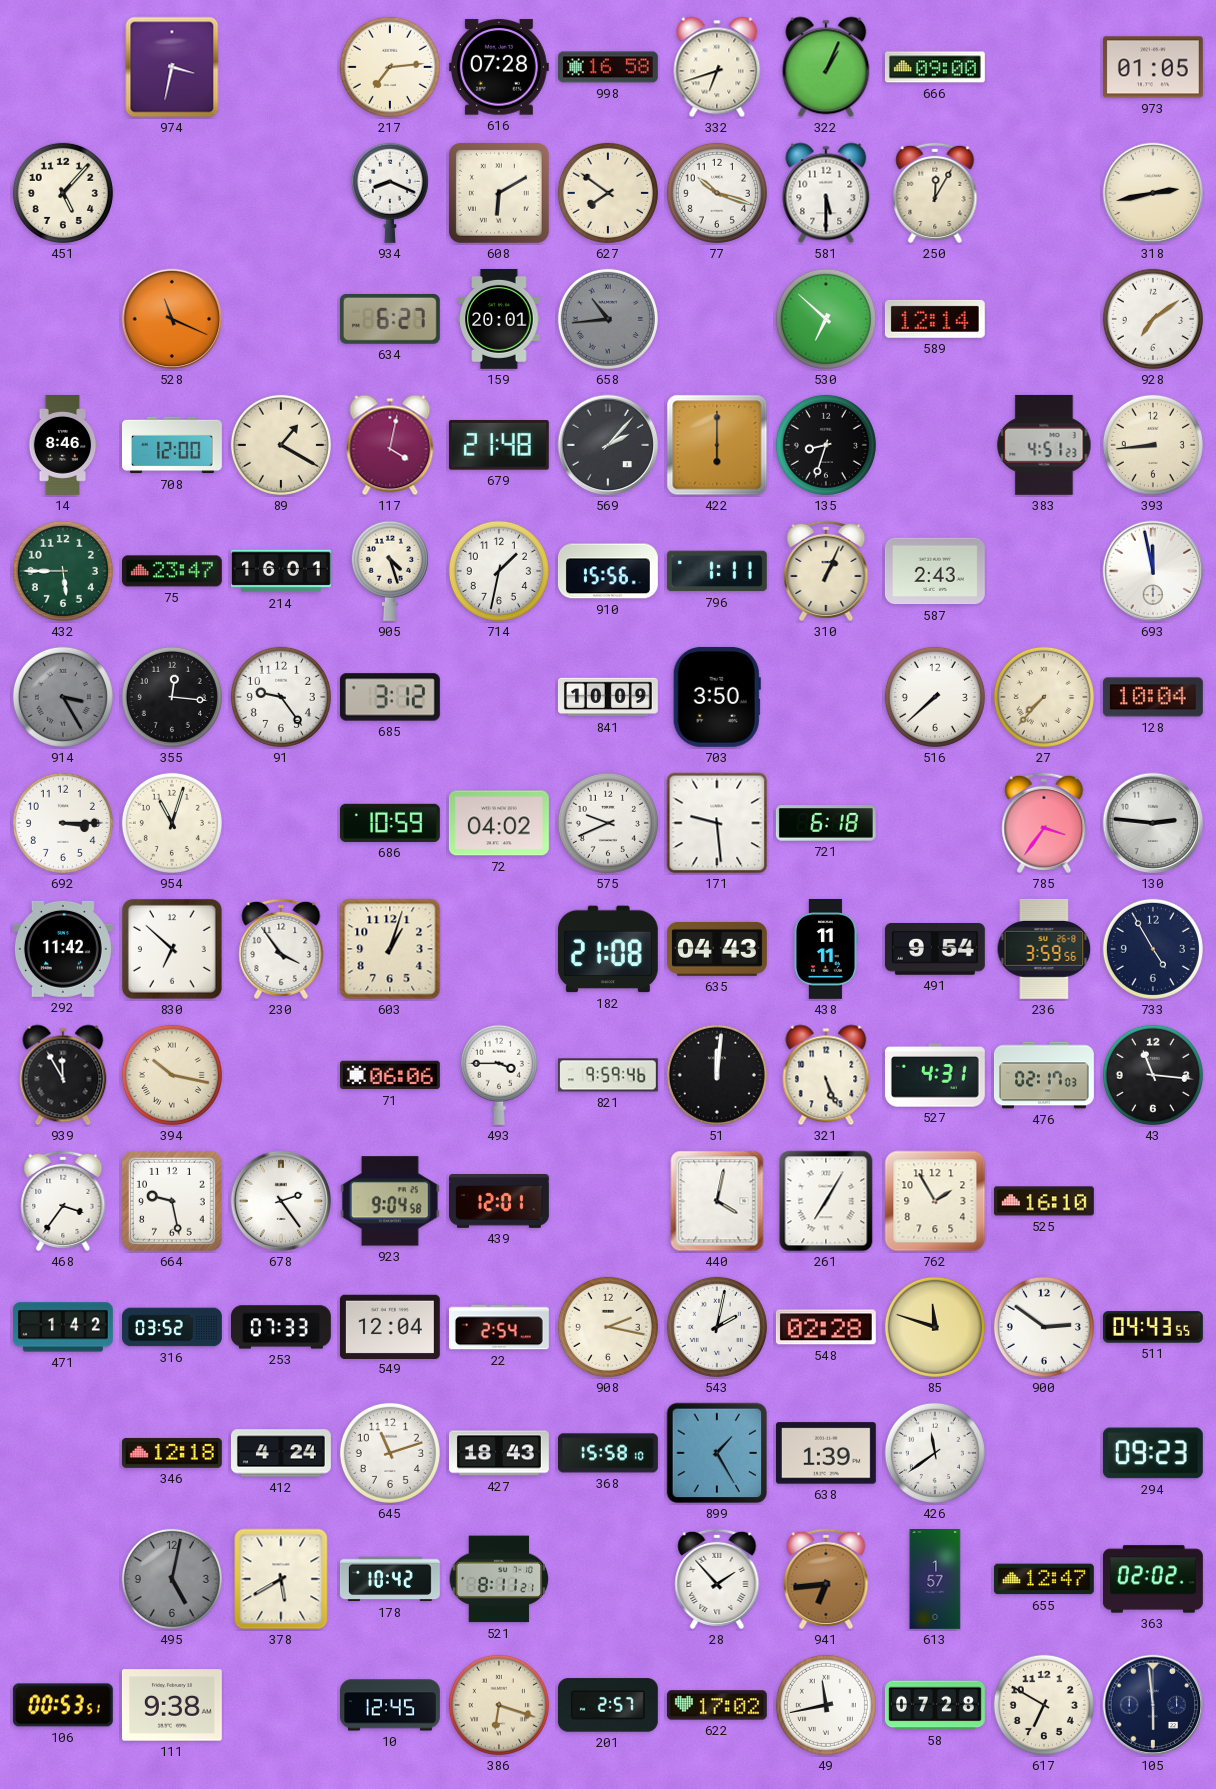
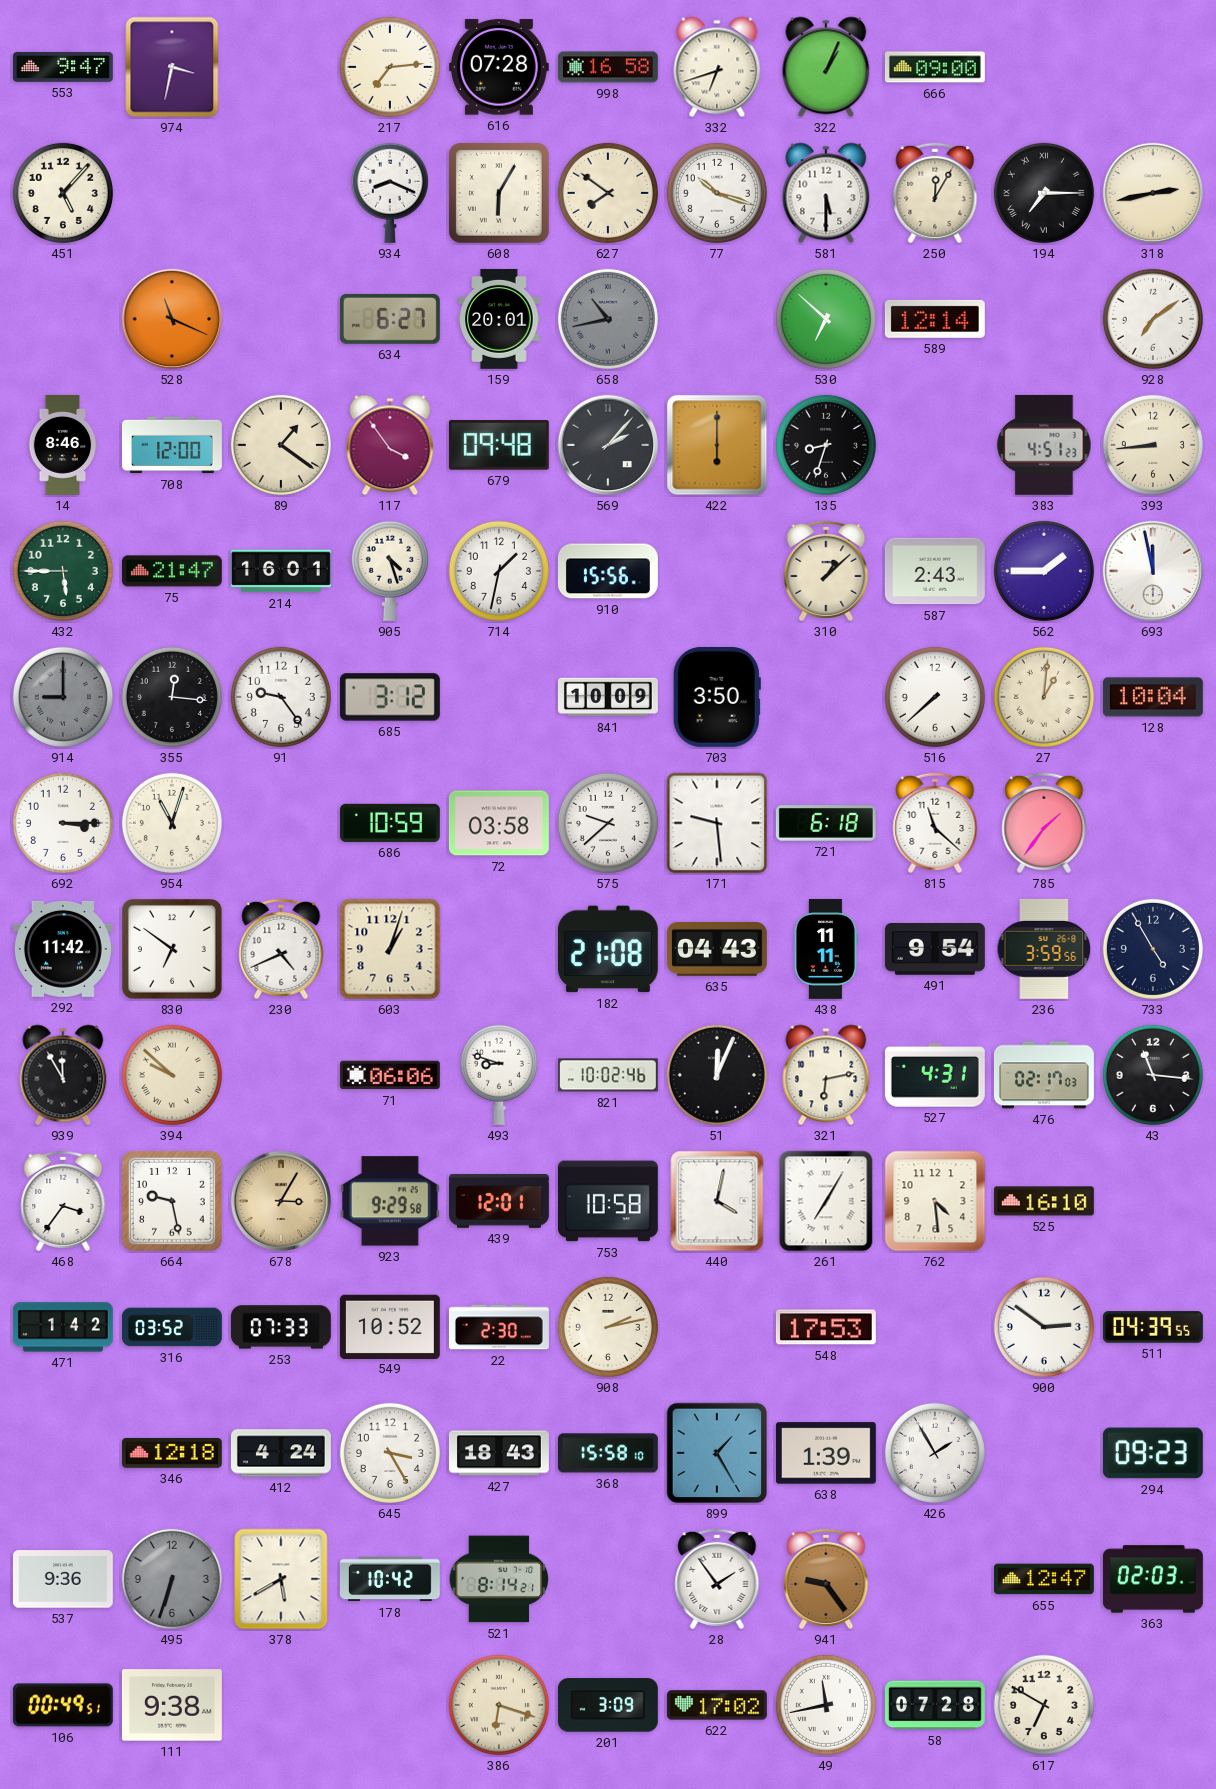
553: none -> 9:47 (63, 67)
973: 01:05 -> none (1153, 67)
608: 6:10 -> 6:05 (499, 193)
194: none -> 7:15 (1044, 193)
658: 10:44 -> 10:43 (608, 319)
89: 1:20 -> 1:21 (281, 445)
117: 4:02 -> 3:54 (390, 445)
679: 21:48 -> 09:48 (499, 445)
75: 23:47 -> 21:47 (172, 571)
796: 1:11 -> none (717, 571)
310: 1:04 -> 1:08 (826, 571)
562: none -> 1:45 (1044, 571)
914: 3:25 -> 9:00 (63, 697)
27: 7:37 -> 1:01 (1044, 697)
72: 04:02 -> 03:58 (499, 823)
575: 9:41 -> 9:38 (608, 823)
815: none -> 11:22 (935, 823)
785: 3:36 -> 1:36 (1044, 823)
130: 2:46 -> none (1153, 823)
830: 6:52 -> 6:51 (172, 949)
230: 3:54 -> 4:41 (281, 949)
394: 10:17 -> 9:52 (172, 1075)
493: 3:45 -> 8:48 (499, 1075)
821: 9:59 -> 10:02 (608, 1075)
51: 12:01 -> 12:04 (717, 1075)
321: 5:26 -> 6:13 (826, 1075)
678: 2:24 -> 3:05 (281, 1201)
678 dial: white -> champagne (281, 1201)
923: 9:04 -> 9:29 (390, 1201)
753: none -> 10:58 (608, 1201)
762: 1:55 -> 4:29 (935, 1201)
549: 12:04 -> 10:52 (390, 1326)
22: 2:54 -> 2:30 (499, 1327)
908: 2:17 -> 2:13 (608, 1327)
543: 2:02 -> none (717, 1327)
548: 02:28 -> 17:53 (826, 1327)
85: 11:48 -> none (935, 1327)
511: 04:43 -> 04:39 (1153, 1327)
645: 11:12 -> 3:25 (390, 1453)
426: 11:39 -> 1:55 (935, 1453)
537: none -> 9:36 (63, 1579)
495: 5:02 -> 6:33 (172, 1579)
521: 8:11 -> 8:14 (499, 1579)
28: 1:53 -> 1:54 (717, 1579)
941: 6:44 -> 9:24 (826, 1579)
613: 1:57 -> none (935, 1580)
363: 02:02 -> 02:03 (1153, 1579)
106: 00:53 -> 00:49 (63, 1705)
10: 12:45 -> none (391, 1705)
201: 2:57 -> 3:09 (608, 1705)
105: 5:59 -> none (1153, 1705)
